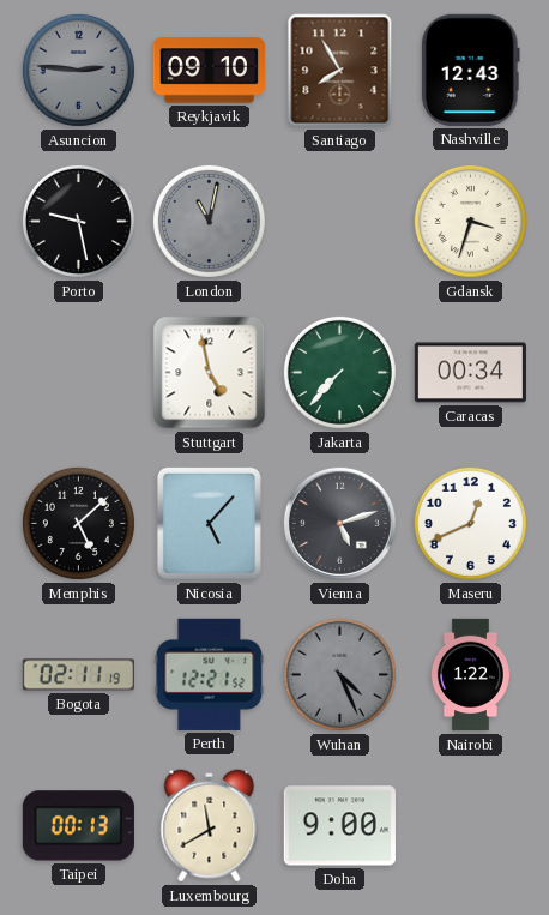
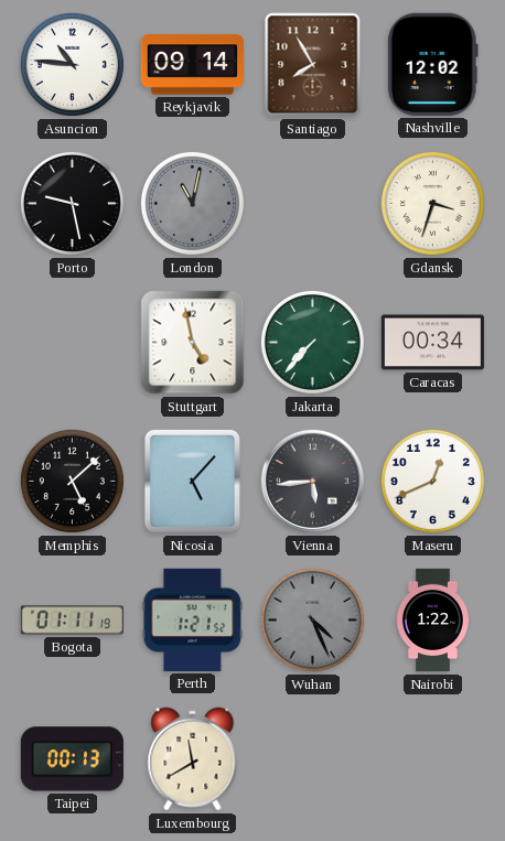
Asuncion: 2:46 -> 10:46 (72, 64)
Asuncion dial: grey -> white (72, 64)
Reykjavik: 09:10 -> 09:14 (192, 65)
Nashville: 12:43 -> 12:02 (432, 64)
Vienna: 5:12 -> 5:44 (312, 481)
Bogota: 02:11 -> 01:11 (72, 621)
Perth: 12:21 -> 1:21 (193, 619)
Doha: 9:00 -> none (339, 826)
